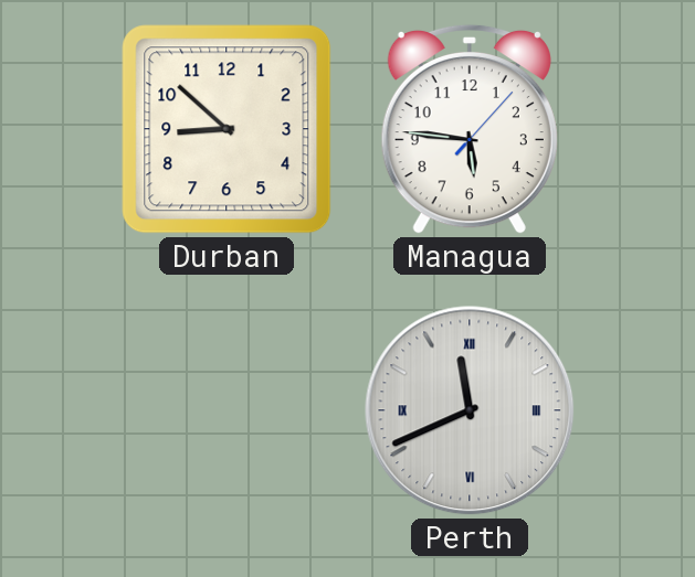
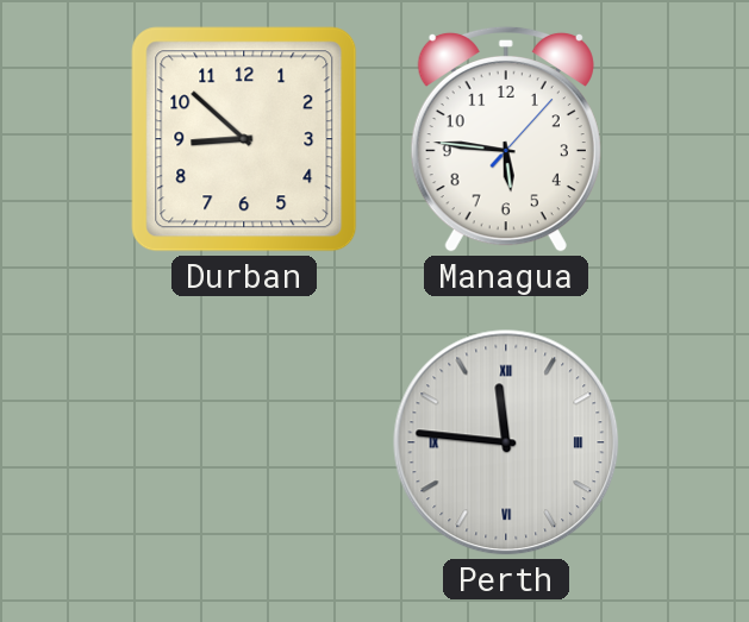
Perth: 11:41 -> 11:46 (506, 442)
